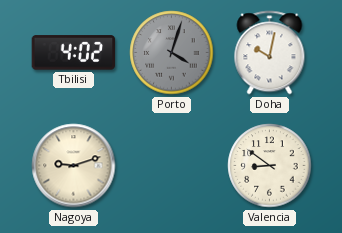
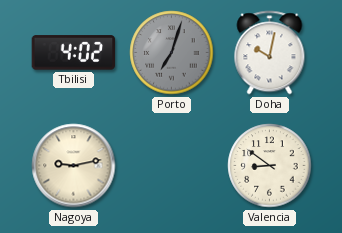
Porto: 4:03 -> 7:03 (172, 53)
Nagoya: 9:12 -> 9:13 (74, 166)
